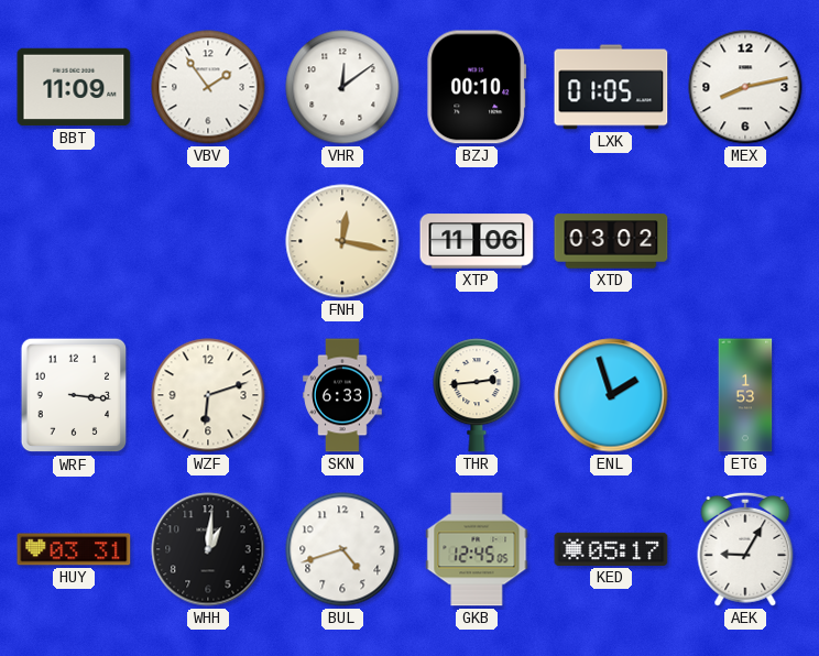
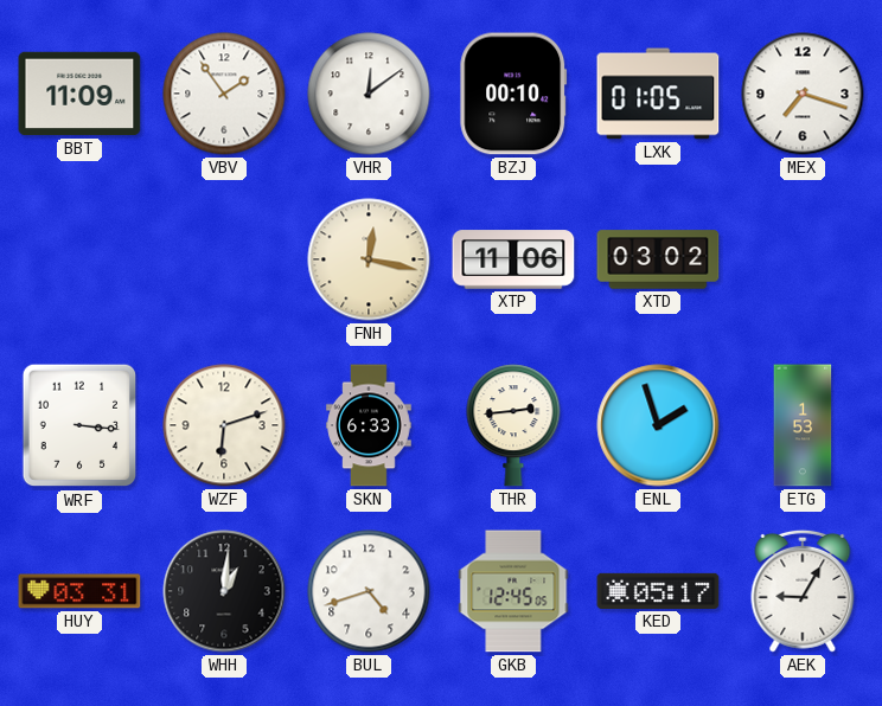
MEX: 8:13 -> 7:18 (803, 94)
